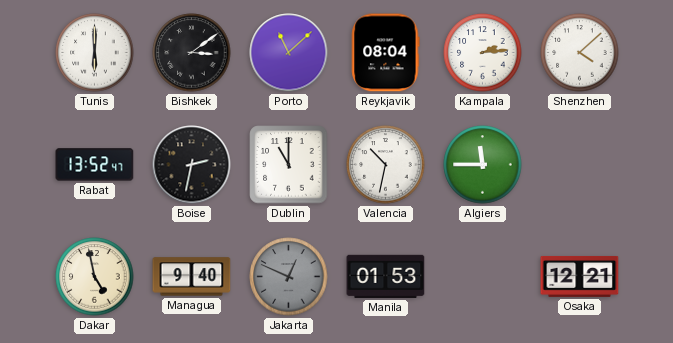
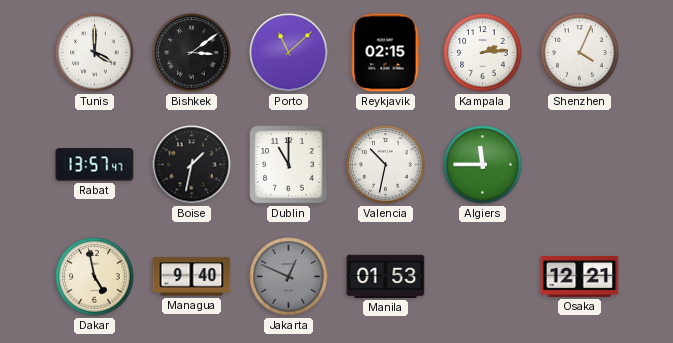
Tunis: 6:00 -> 4:00 (95, 53)
Reykjavik: 08:04 -> 02:15 (386, 53)
Shenzhen: 4:08 -> 4:04 (580, 53)
Rabat: 13:52 -> 13:57 (95, 165)
Boise: 2:32 -> 1:32 (192, 165)
